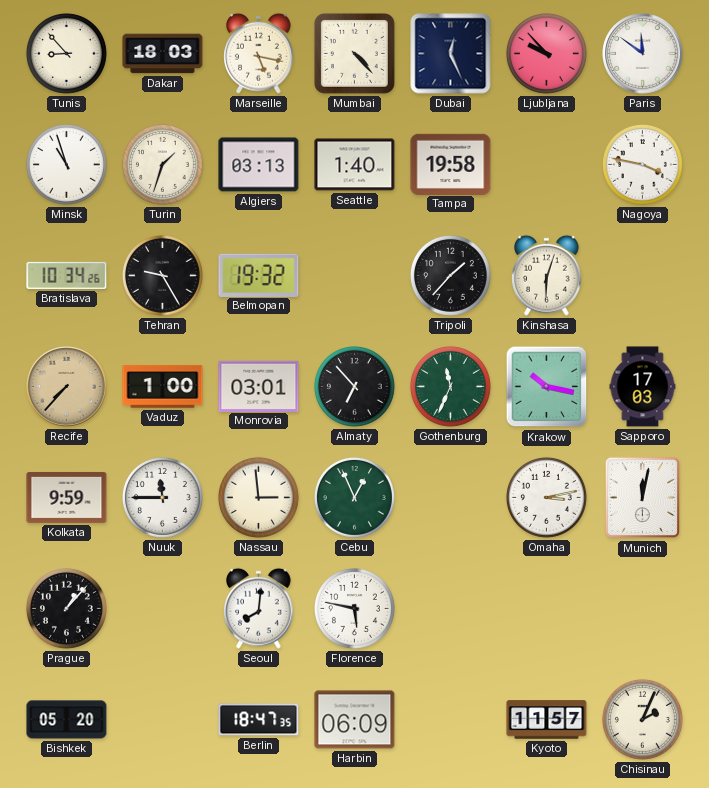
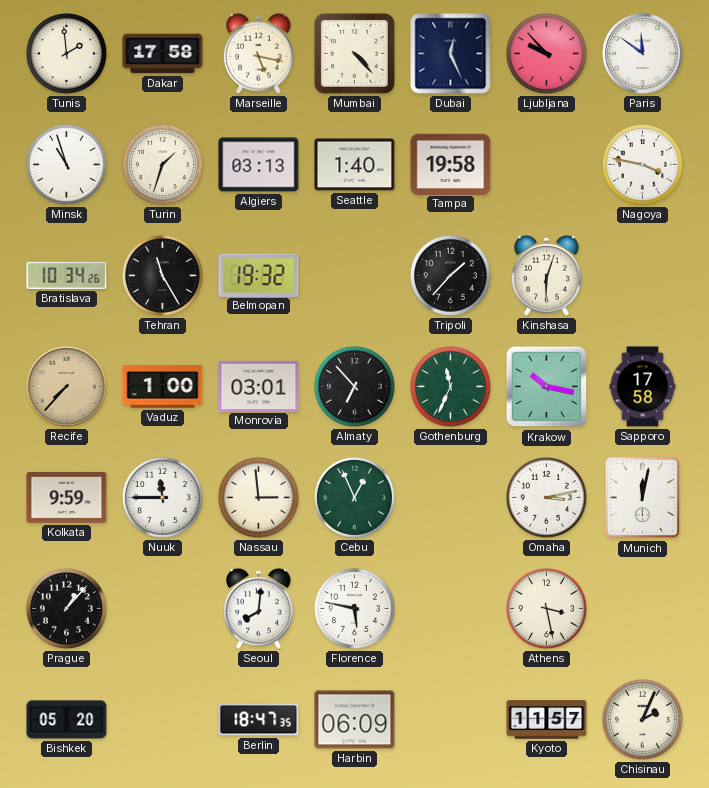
Tunis: 8:53 -> 1:59 (66, 53)
Dakar: 18:03 -> 17:58 (163, 54)
Tehran: 9:25 -> 11:25 (162, 275)
Sapporo: 17:03 -> 17:58 (643, 387)
Athens: none -> 3:28 (546, 608)
